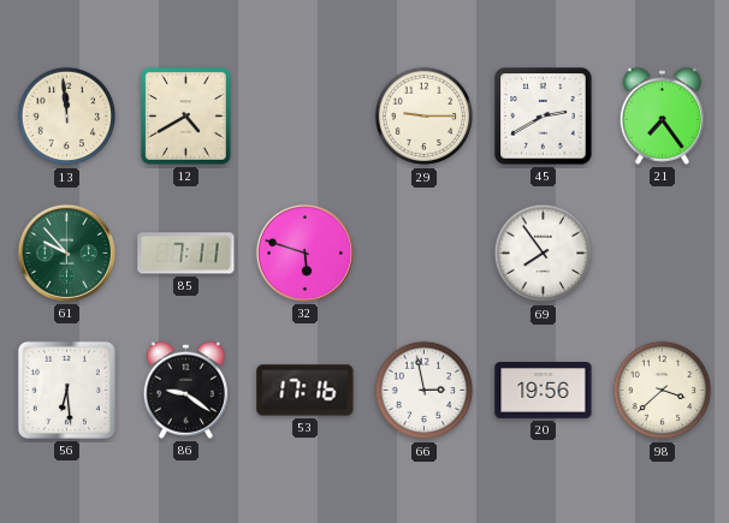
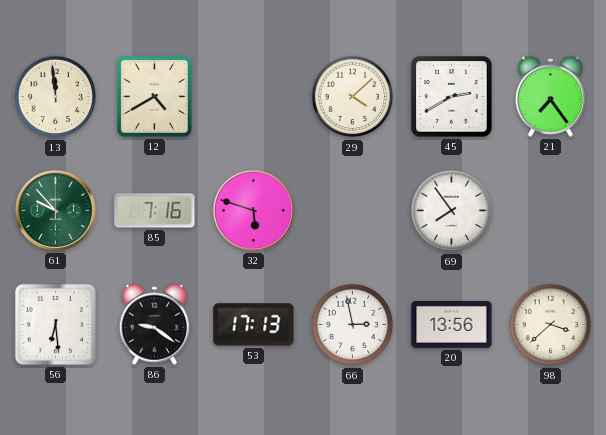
29: 9:15 -> 4:08 (353, 97)
85: 7:11 -> 7:16 (155, 211)
53: 17:16 -> 17:13 (254, 325)
20: 19:56 -> 13:56 (452, 325)
